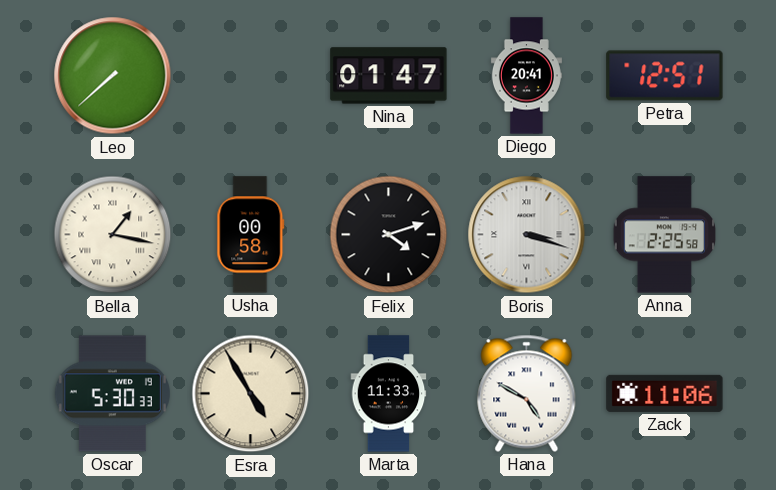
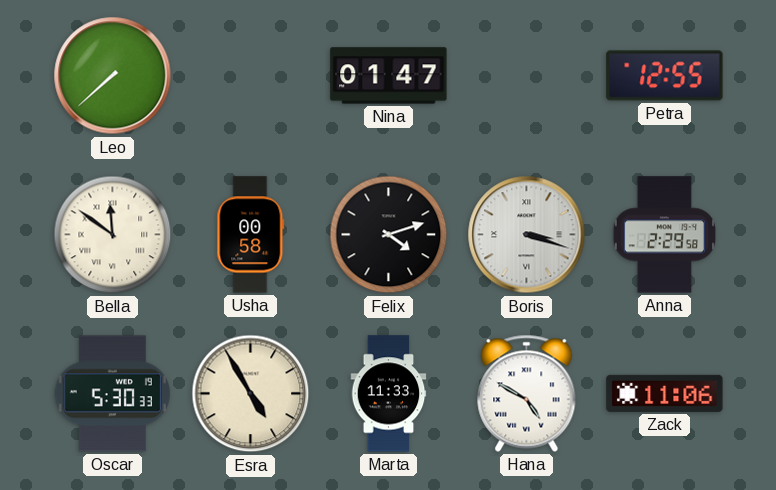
Diego: 20:41 -> none (526, 76)
Petra: 12:51 -> 12:55 (665, 76)
Bella: 1:17 -> 11:51 (113, 235)
Anna: 2:25 -> 2:29 (664, 235)
